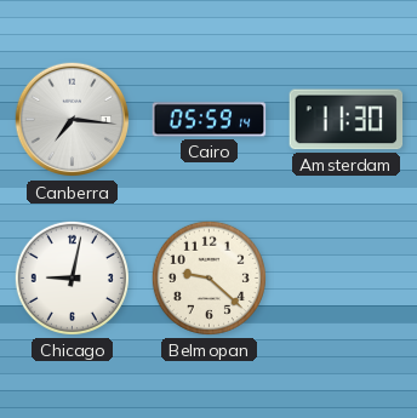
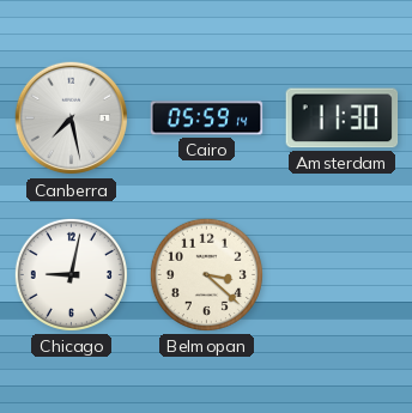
Canberra: 7:16 -> 7:28 (72, 119)
Belmopan: 9:22 -> 3:22 (206, 274)
